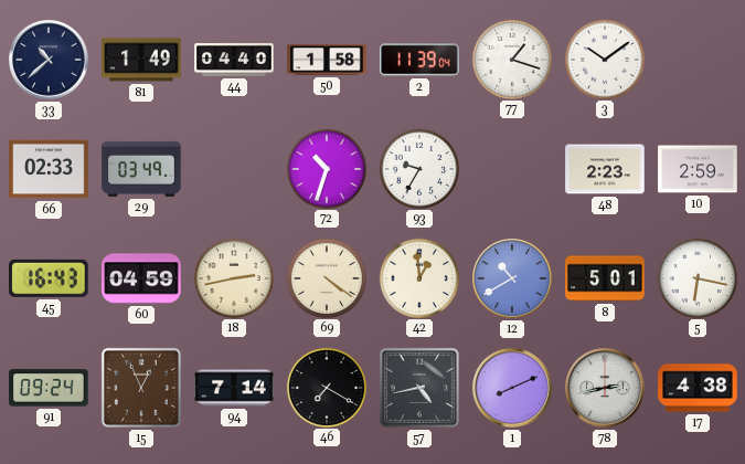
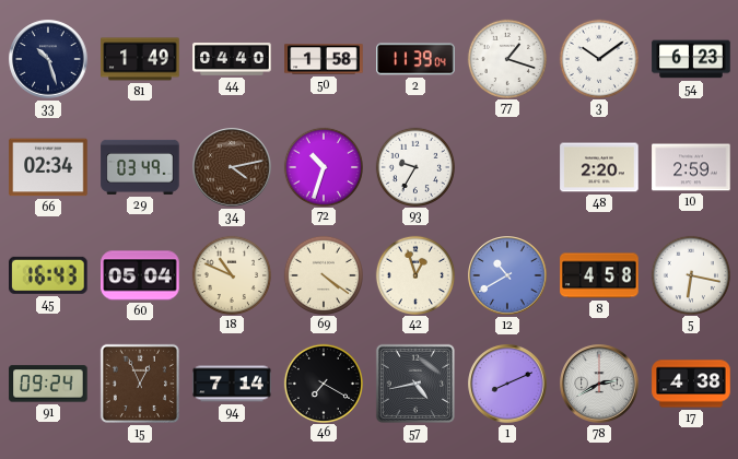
33: 10:38 -> 10:27 (48, 59)
54: none -> 6:23 (691, 59)
66: 02:33 -> 02:34 (48, 167)
34: none -> 4:13 (232, 167)
48: 2:23 -> 2:20 (599, 167)
60: 04:59 -> 05:04 (140, 275)
18: 2:43 -> 10:49 (231, 274)
42: 12:59 -> 12:57 (414, 274)
8: 5:01 -> 4:58 (599, 275)
78: 2:43 -> 2:40 (599, 384)
